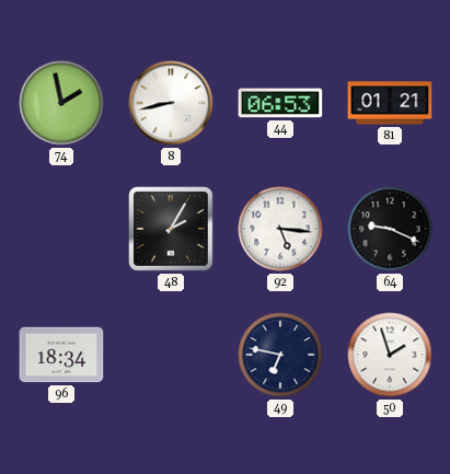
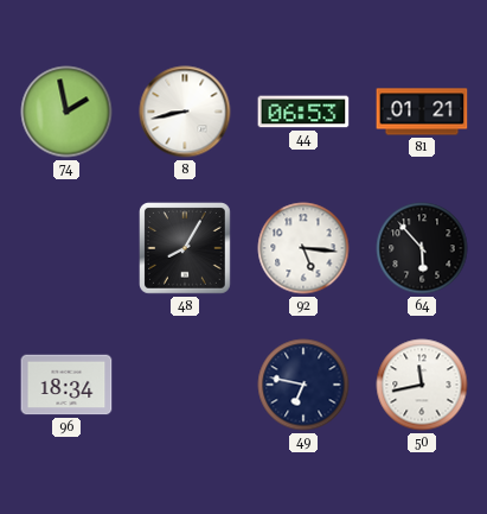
48: 2:05 -> 8:05 (186, 249)
64: 9:19 -> 5:53 (422, 248)
50: 1:57 -> 11:43 (422, 385)
